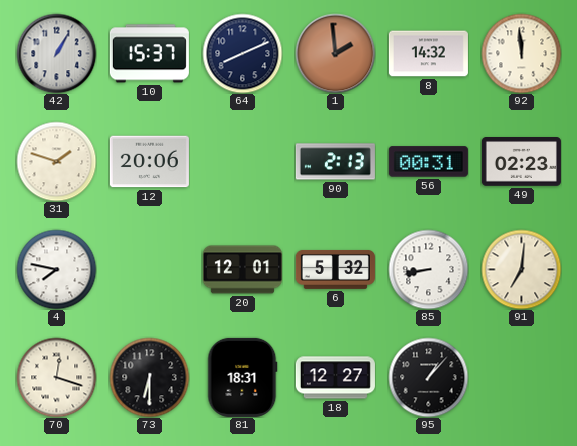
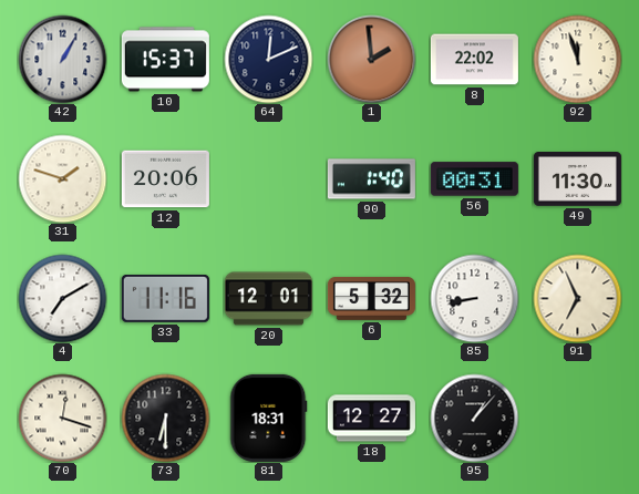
64: 8:11 -> 12:11 (268, 59)
8: 14:32 -> 22:02 (474, 60)
92: 11:59 -> 11:57 (577, 59)
90: 2:13 -> 1:40 (371, 179)
49: 02:23 -> 11:30 (577, 179)
4: 7:47 -> 7:10 (62, 298)
33: none -> 11:16 (165, 299)
91: 7:01 -> 6:56 (577, 298)
